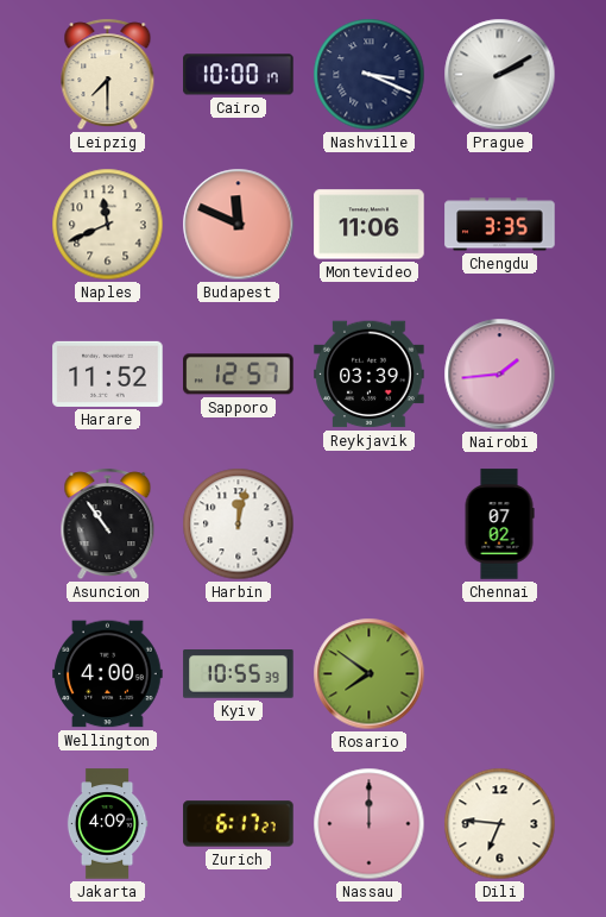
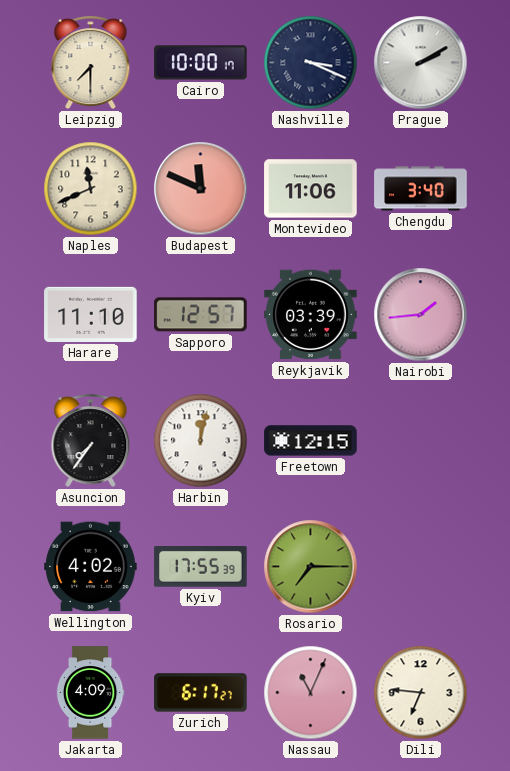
Chengdu: 3:35 -> 3:40 (421, 189)
Harare: 11:52 -> 11:10 (91, 314)
Asuncion: 10:54 -> 7:36 (91, 441)
Freetown: none -> 12:15 (311, 441)
Chennai: 07:02 -> none (499, 525)
Wellington: 4:00 -> 4:02 (91, 567)
Kyiv: 10:55 -> 17:55 (201, 567)
Rosario: 7:51 -> 7:15 (311, 567)
Nassau: 12:00 -> 11:04 (311, 693)
